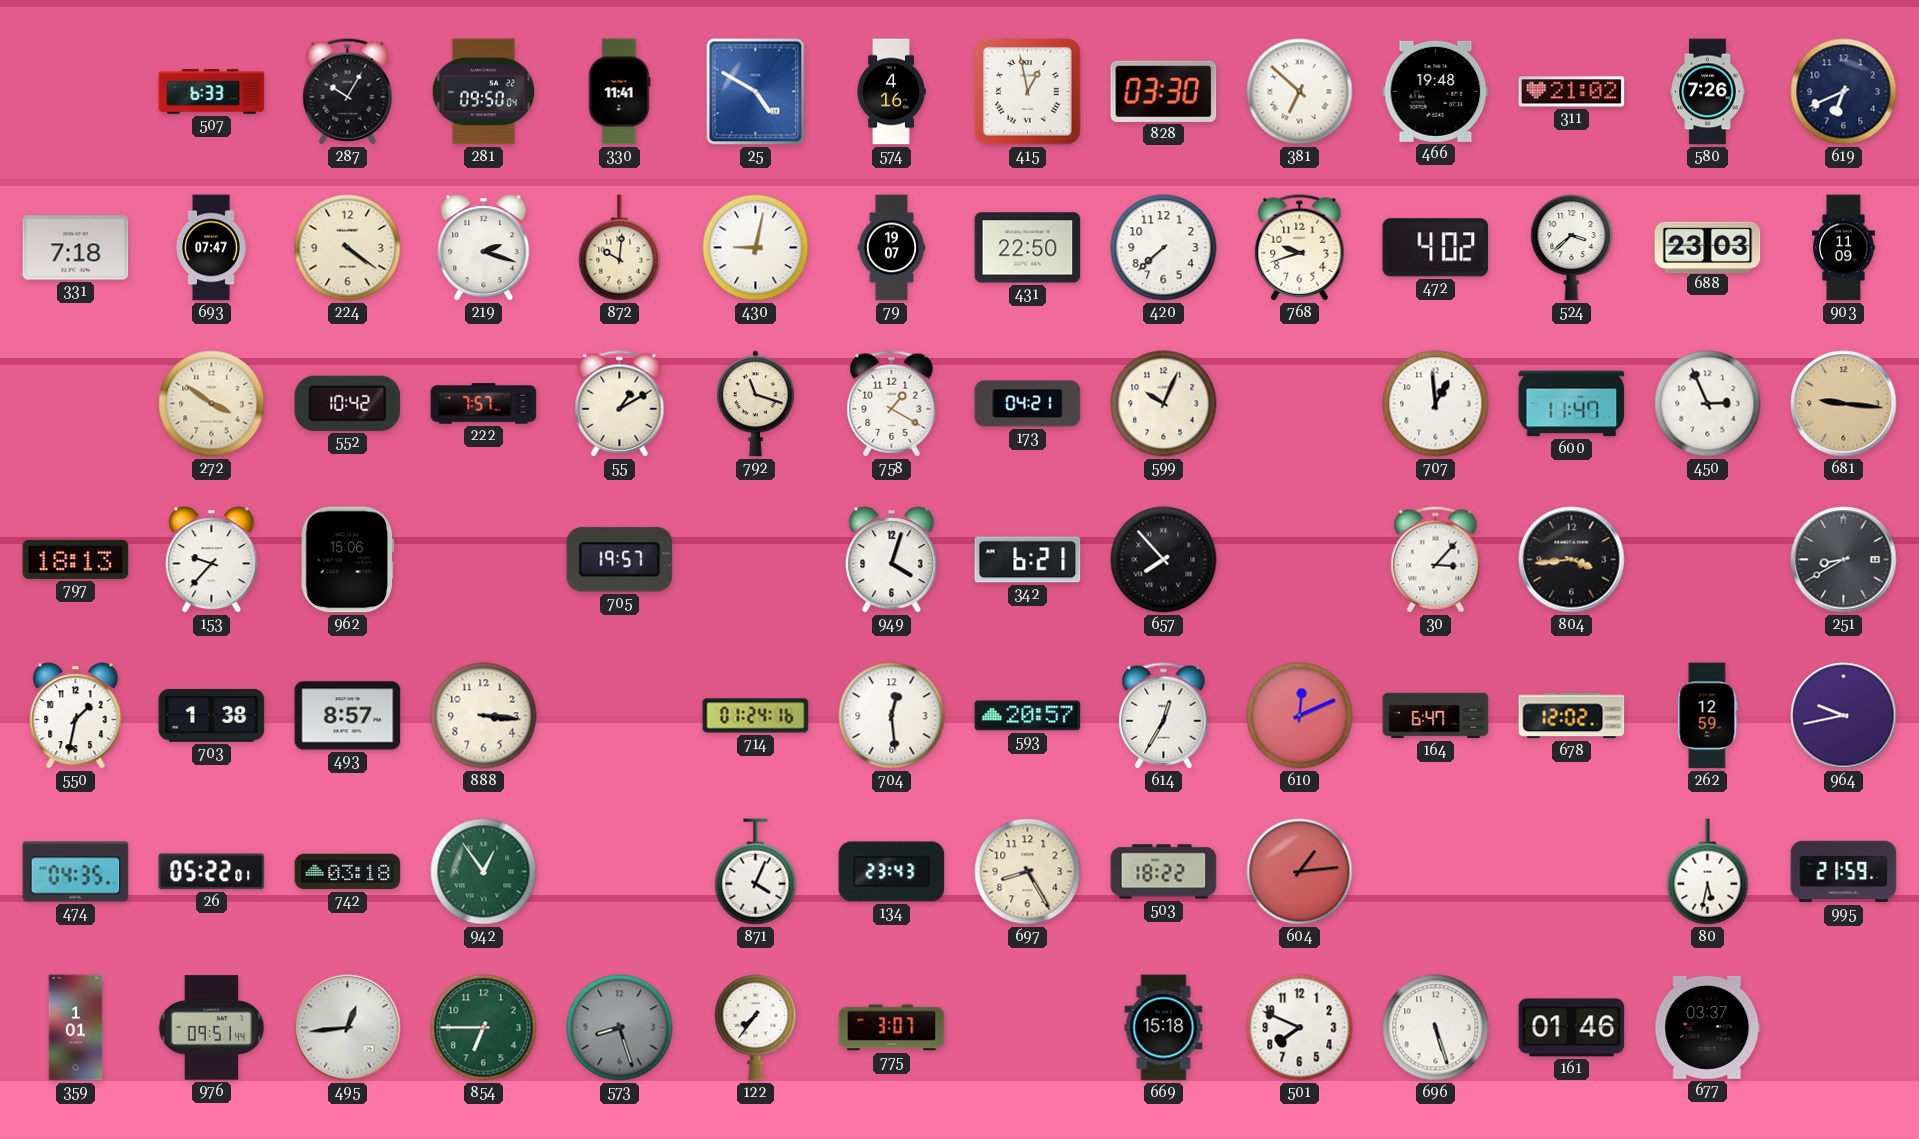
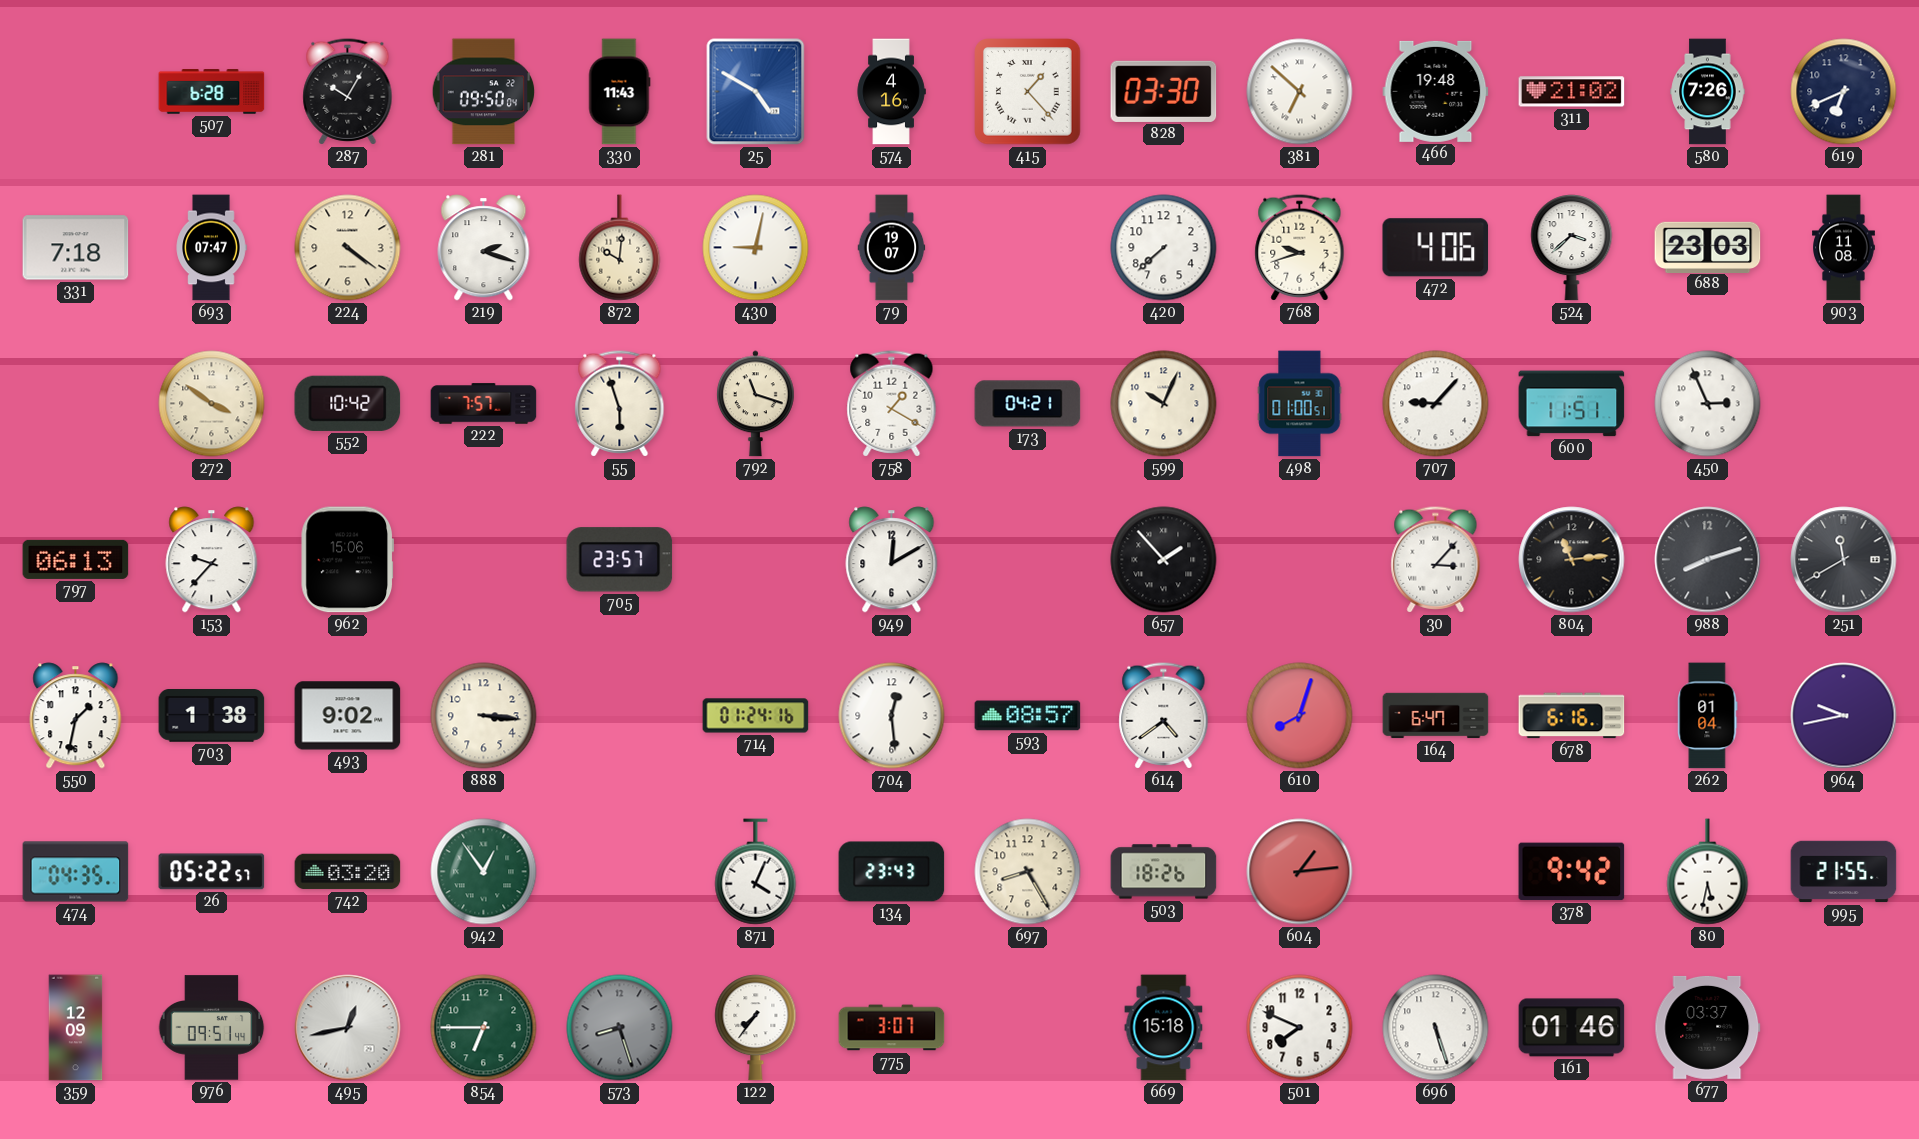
507: 6:33 -> 6:28 (212, 92)
330: 11:41 -> 11:43 (619, 92)
415: 12:58 -> 1:23 (1028, 92)
431: 22:50 -> none (1028, 248)
472: 4:02 -> 4:06 (1436, 248)
903: 11:09 -> 11:08 (1844, 248)
55: 1:10 -> 5:57 (620, 404)
498: none -> 01:00 (1300, 404)
707: 12:59 -> 9:07 (1436, 404)
600: 11:47 -> 11:51 (1572, 404)
681: 9:16 -> none (1844, 404)
797: 18:13 -> 06:13 (76, 559)
705: 19:57 -> 23:57 (620, 560)
949: 4:03 -> 12:10 (892, 560)
342: 6:21 -> none (1028, 560)
657: 7:53 -> 1:53 (1164, 560)
804: 3:44 -> 11:14 (1572, 560)
988: none -> 8:12 (1708, 560)
251: 8:40 -> 11:40 (1844, 560)
493: 8:57 -> 9:02 (348, 716)
593: 20:57 -> 08:57 (1028, 716)
614: 12:35 -> 4:39 (1164, 716)
610: 12:11 -> 8:03 (1300, 716)
678: 12:02 -> 6:16 (1572, 716)
262: 12:59 -> 01:04 (1708, 716)
26: 05:22:01 -> 05:22:57 (212, 872)
742: 03:18 -> 03:20 (348, 872)
503: 18:22 -> 18:26 (1164, 872)
378: none -> 9:42 (1572, 872)
995: 21:59 -> 21:55 (1844, 872)
359: 1:01 -> 12:09 (76, 1028)
495: 12:44 -> 12:43 (348, 1028)
